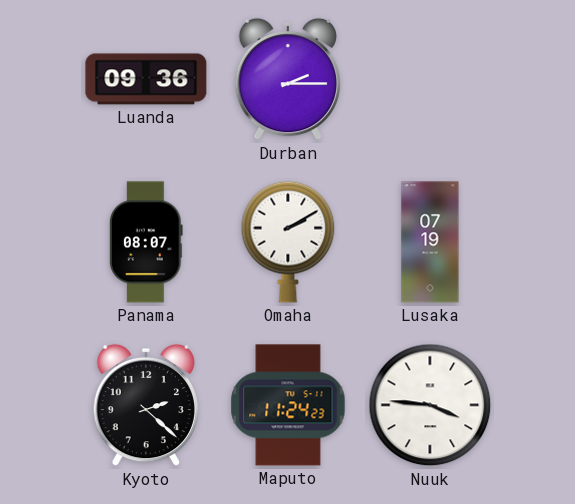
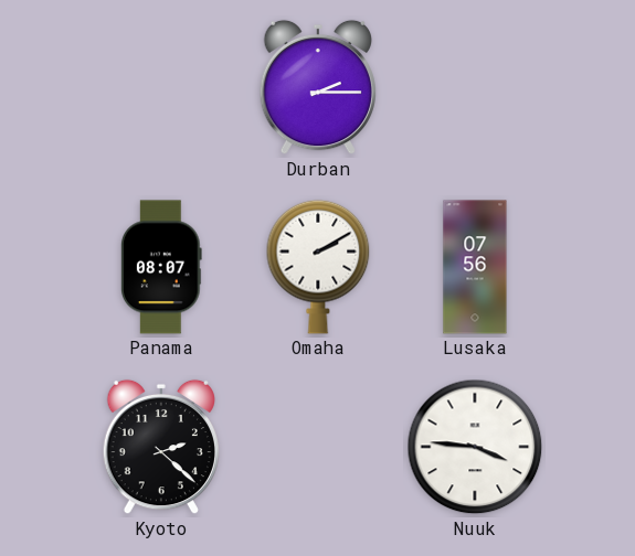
Luanda: 09:36 -> none (146, 79)
Lusaka: 07:19 -> 07:56 (475, 267)
Maputo: 11:24 -> none (288, 405)
